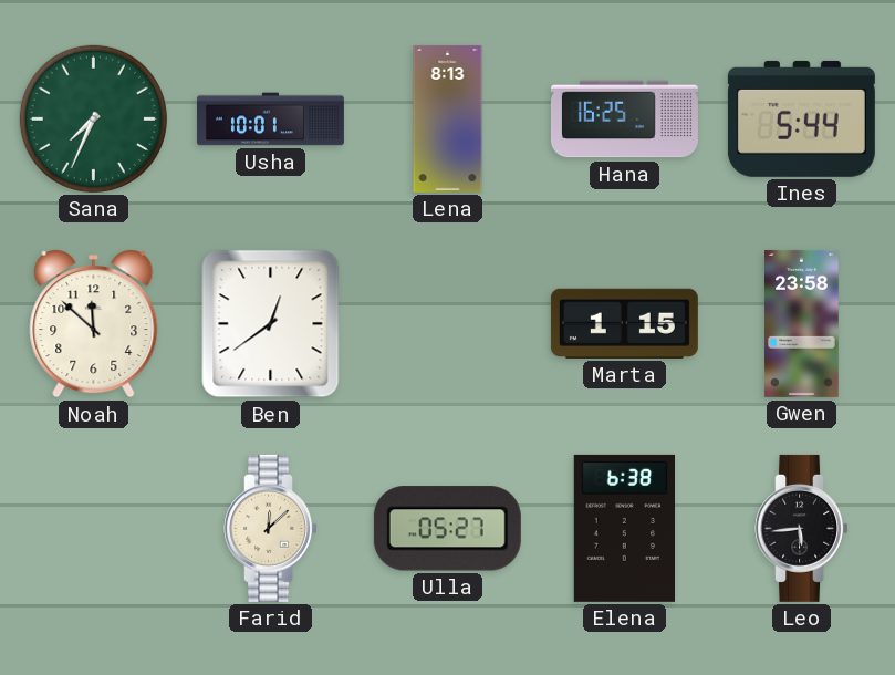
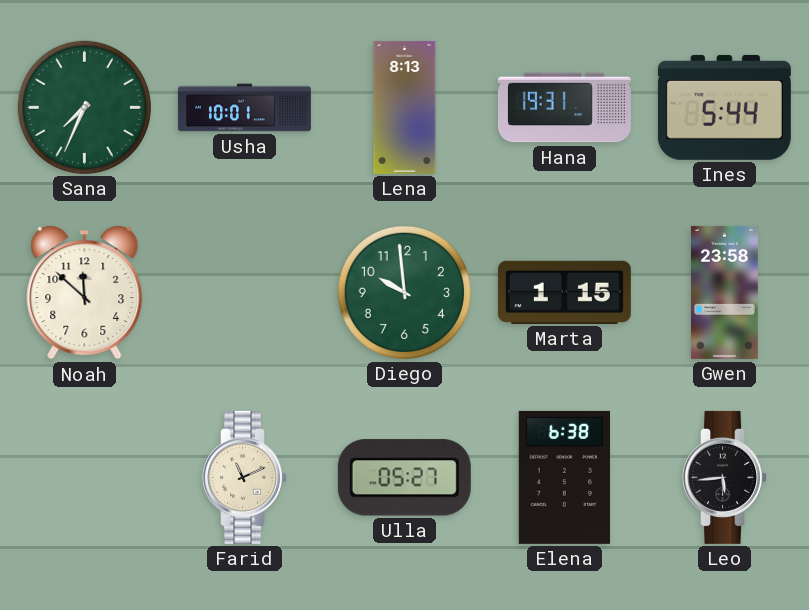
Hana: 16:25 -> 19:31 (564, 108)
Ben: 12:39 -> none (271, 324)
Diego: none -> 9:59 (404, 292)
Farid: 12:08 -> 11:11 (245, 477)
